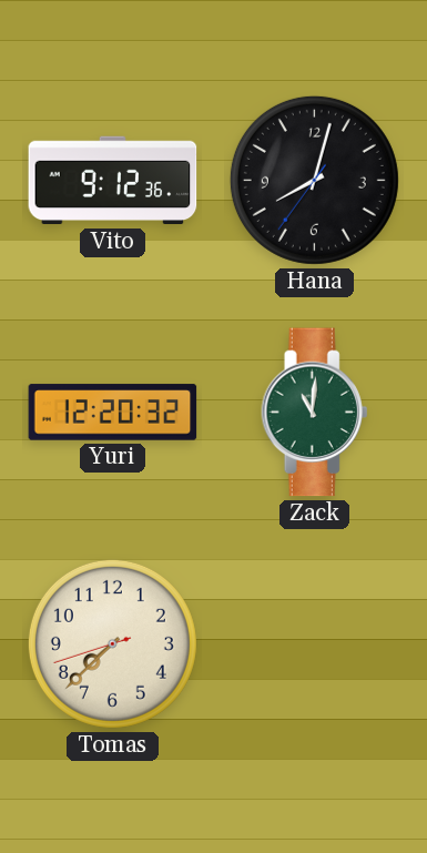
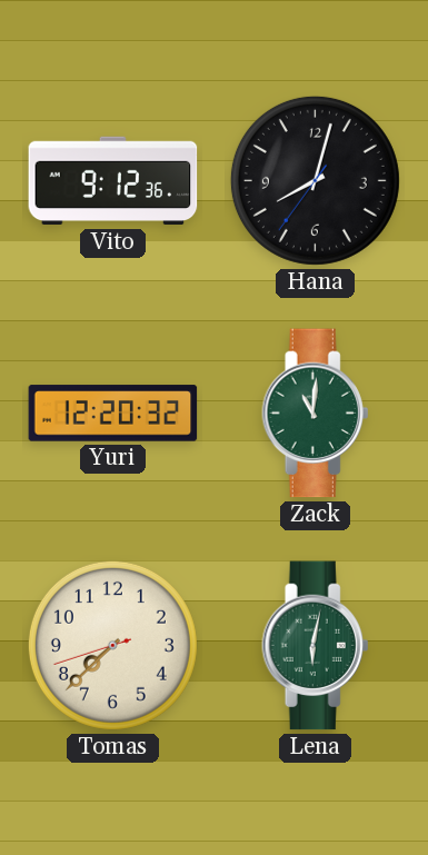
Lena: none -> 6:02 (316, 646)
